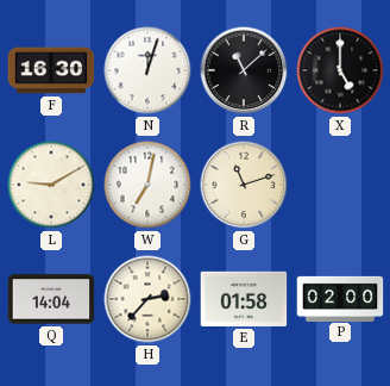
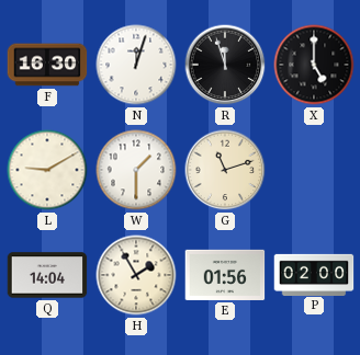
R: 11:08 -> 11:57 (225, 65)
W: 7:02 -> 1:30 (136, 170)
H: 2:37 -> 1:55 (136, 275)
E: 01:58 -> 01:56 (225, 275)
